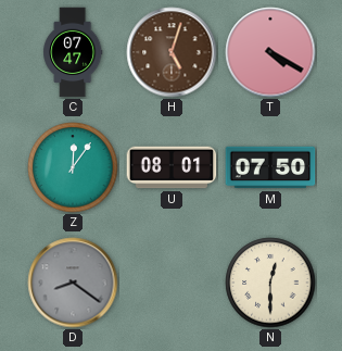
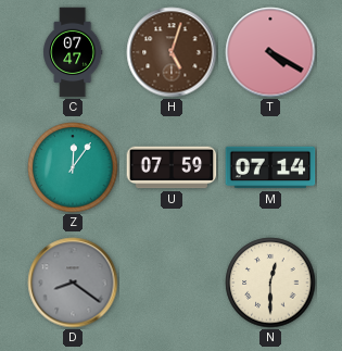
U: 08:01 -> 07:59 (172, 167)
M: 07:50 -> 07:14 (270, 167)
